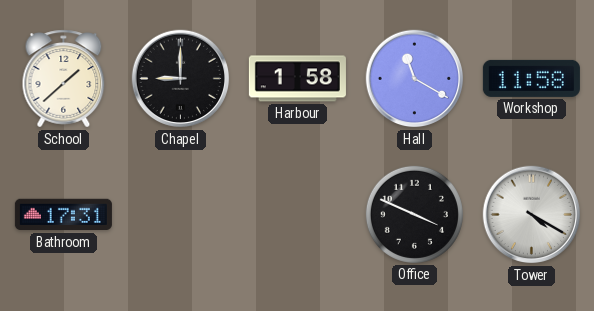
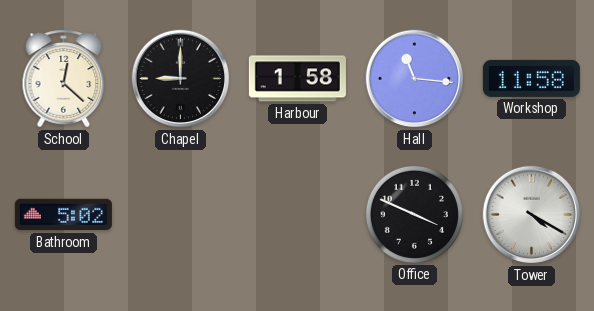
School: 1:38 -> 12:22 (64, 79)
Hall: 11:20 -> 11:16 (415, 79)
Bathroom: 17:31 -> 5:02 (63, 215)
